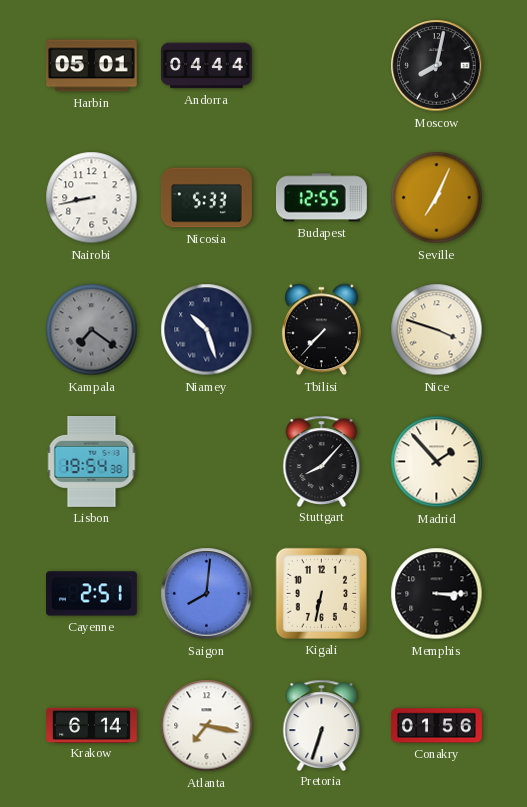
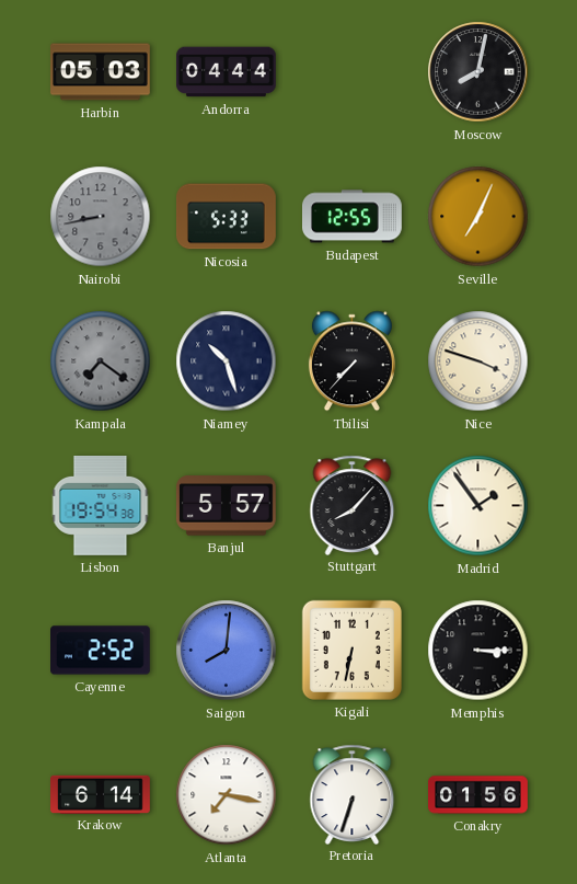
Harbin: 05:01 -> 05:03 (101, 72)
Nairobi dial: white -> grey (101, 217)
Banjul: none -> 5:57 (226, 506)
Madrid: 1:53 -> 1:54 (478, 506)
Cayenne: 2:51 -> 2:52 (101, 651)
